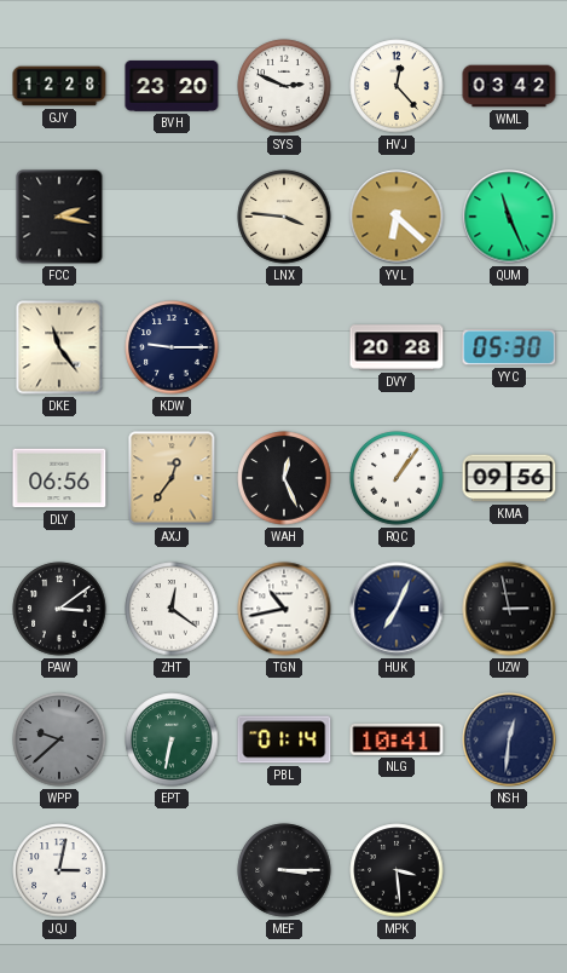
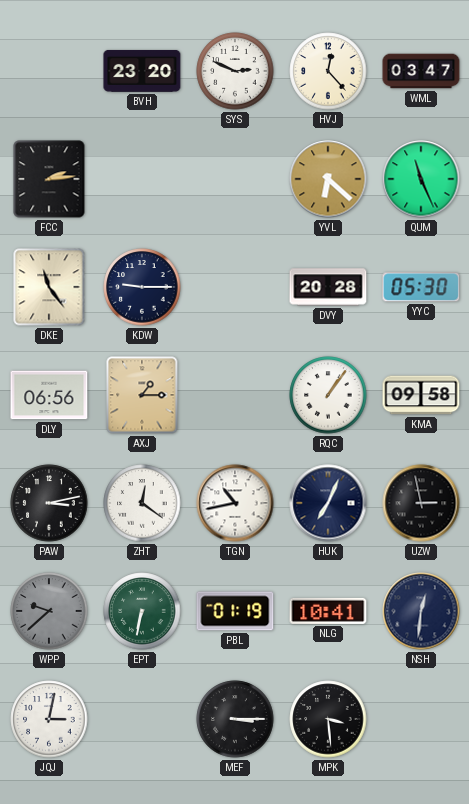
GJY: 12:28 -> none (59, 86)
WML: 03:42 -> 03:47 (421, 71)
FCC: 2:17 -> 2:14 (49, 179)
LNX: 3:46 -> none (284, 217)
AXJ: 12:36 -> 1:15 (142, 395)
WAH: 12:26 -> none (284, 478)
KMA: 09:56 -> 09:58 (421, 395)
PAW: 3:09 -> 3:13 (49, 503)
PBL: 01:14 -> 01:19 (235, 611)
